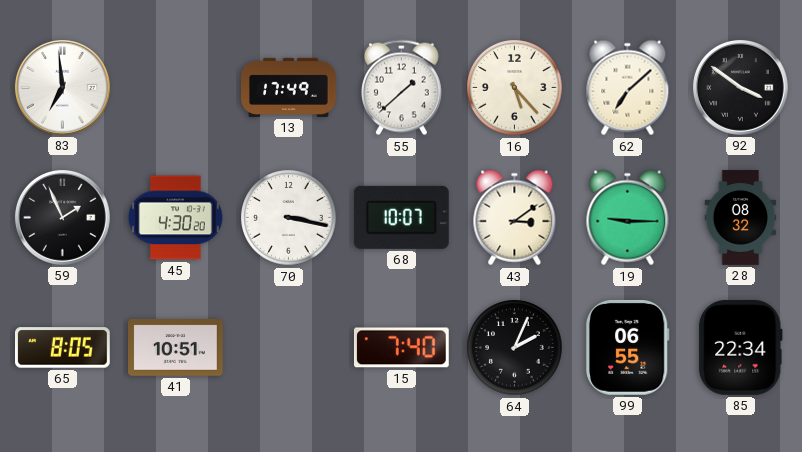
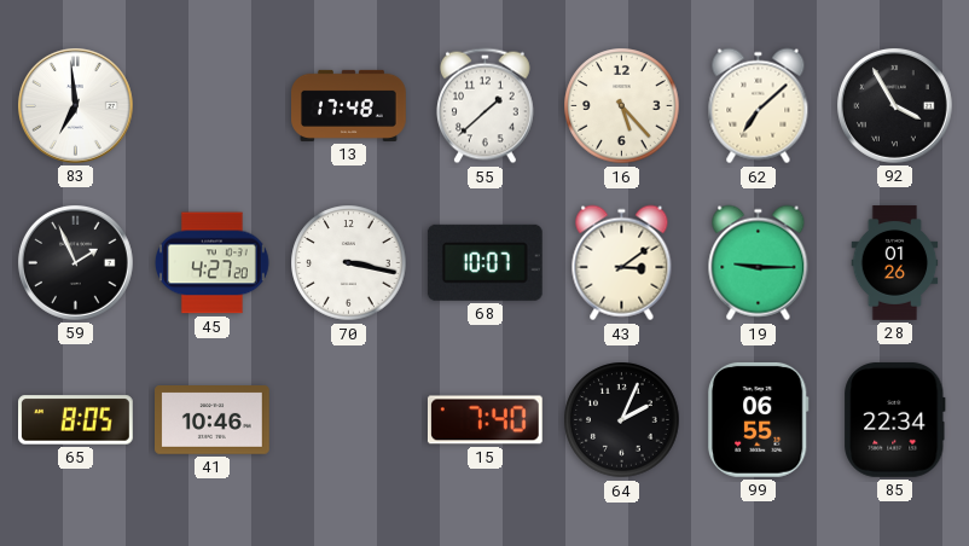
13: 17:49 -> 17:48 (349, 105)
92: 3:51 -> 3:55 (894, 105)
45: 4:30 -> 4:27 (213, 263)
28: 08:32 -> 01:26 (895, 263)
41: 10:51 -> 10:46 (213, 420)
